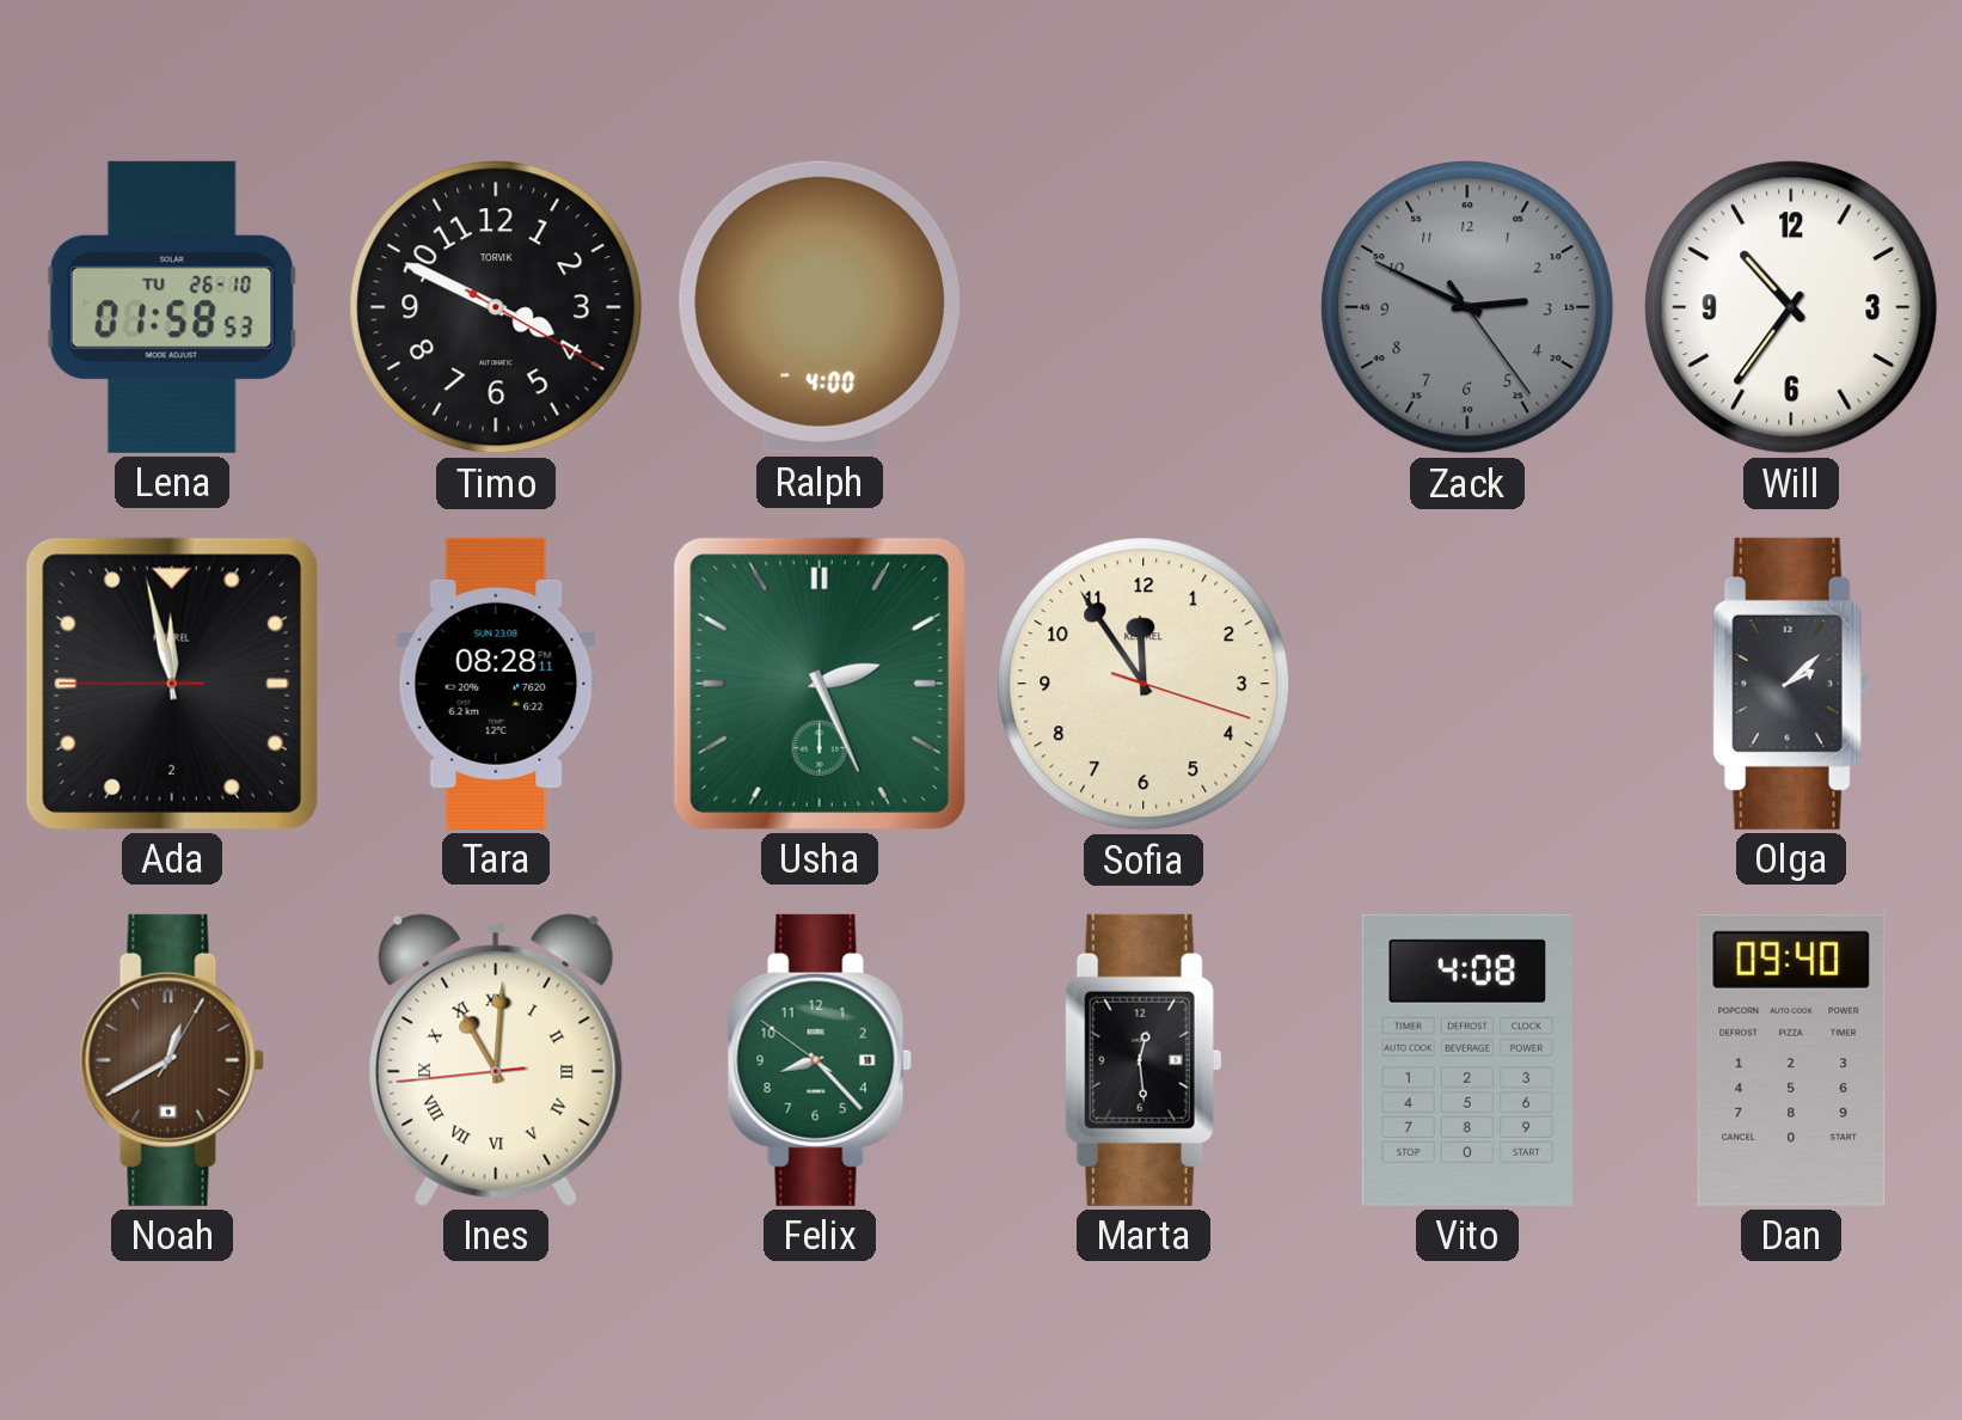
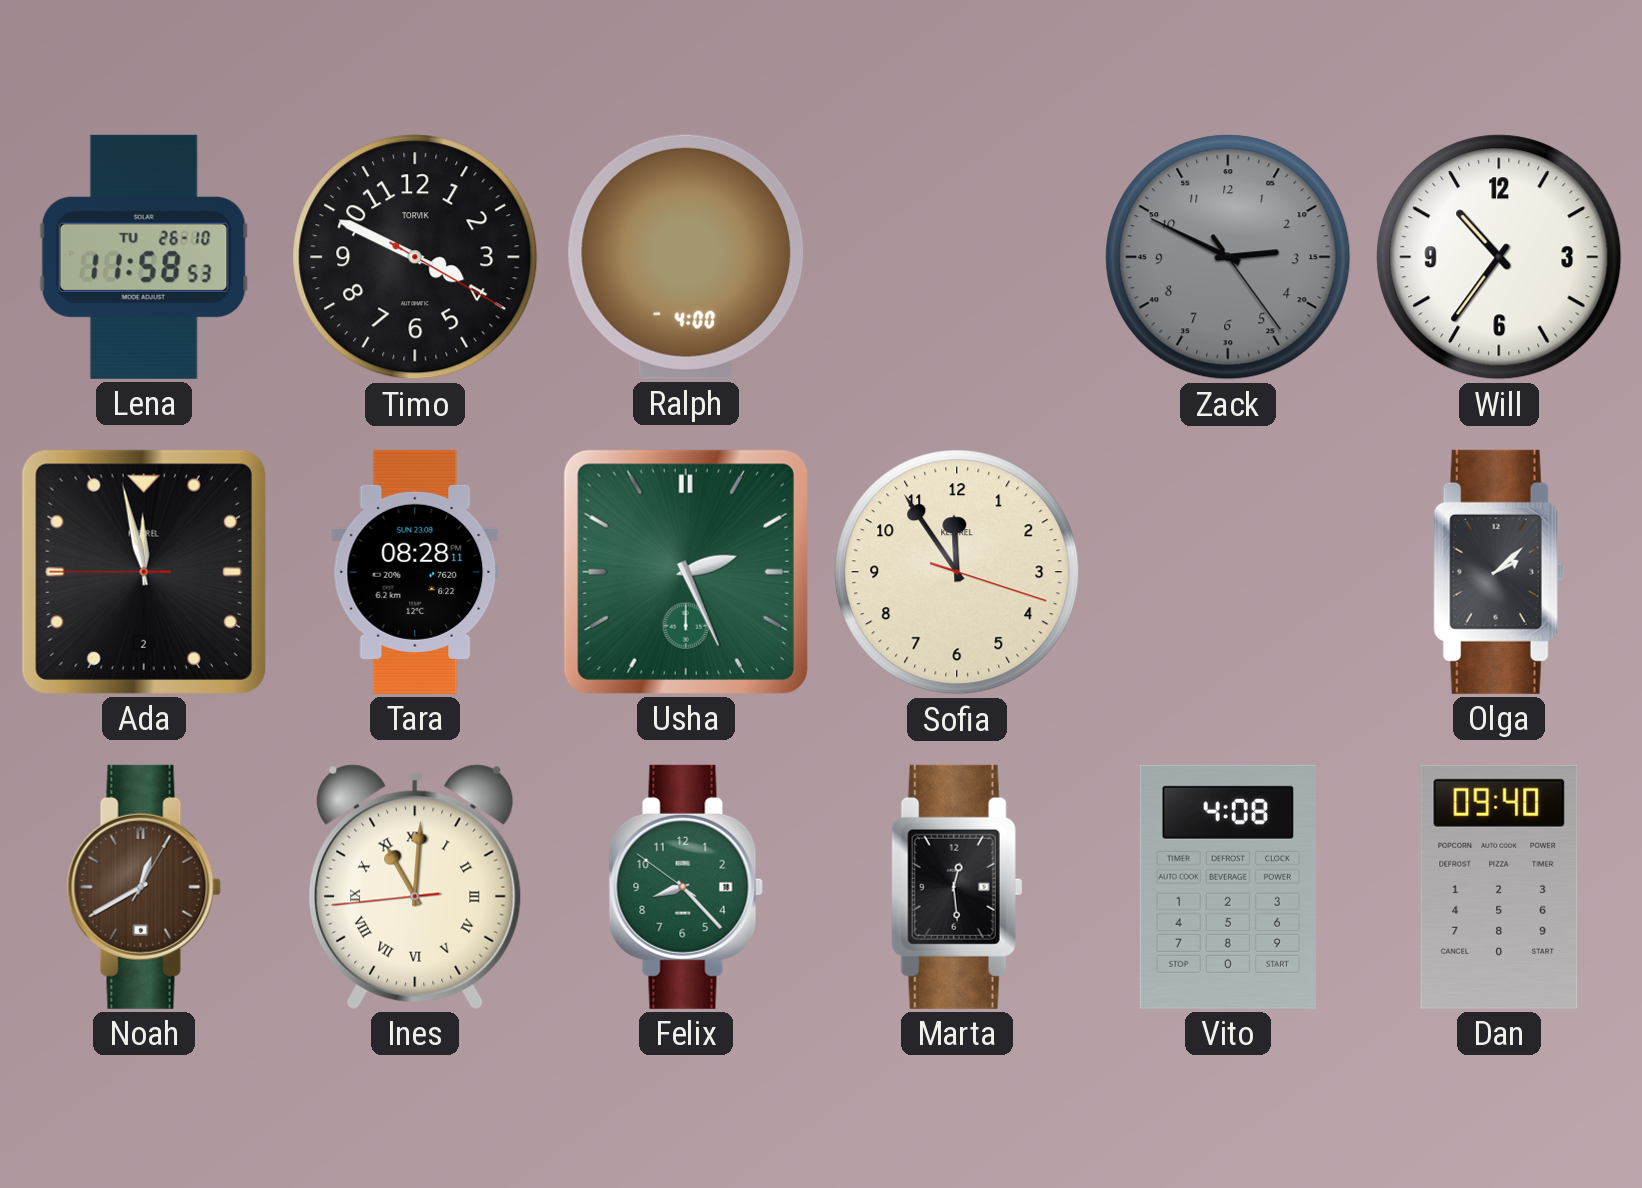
Lena: 01:58 -> 11:58 (144, 257)
